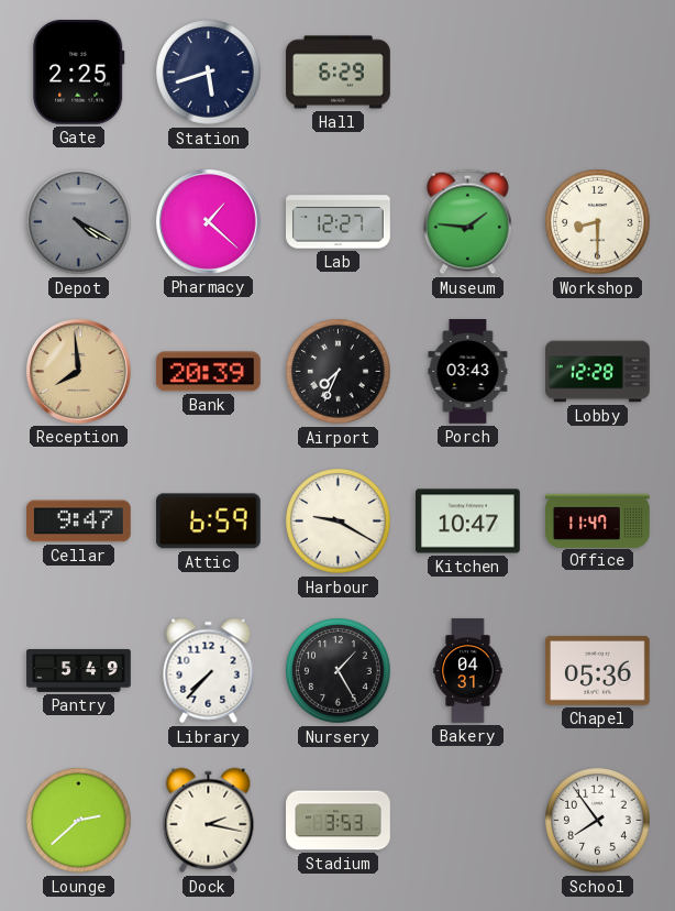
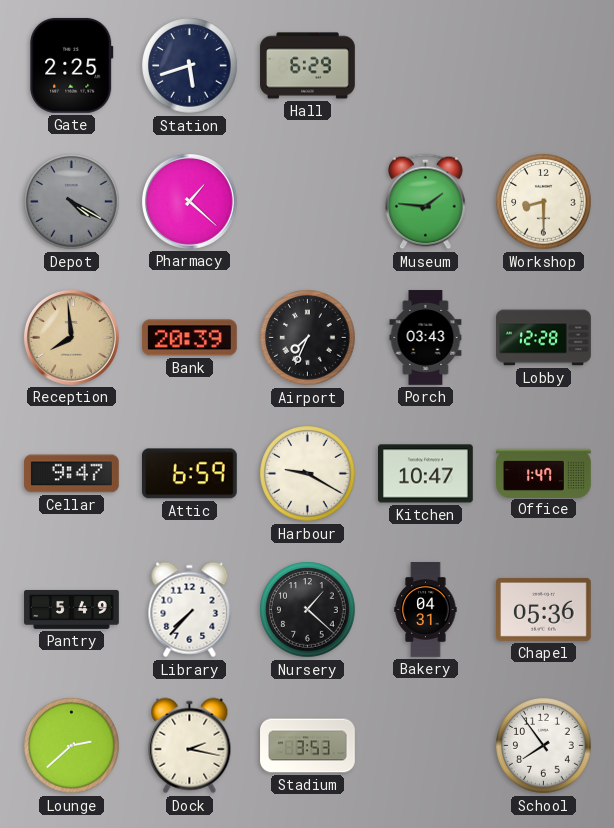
Lab: 12:27 -> none (339, 222)
Office: 11:47 -> 1:47 (544, 473)
Nursery: 1:25 -> 1:22 (308, 610)
